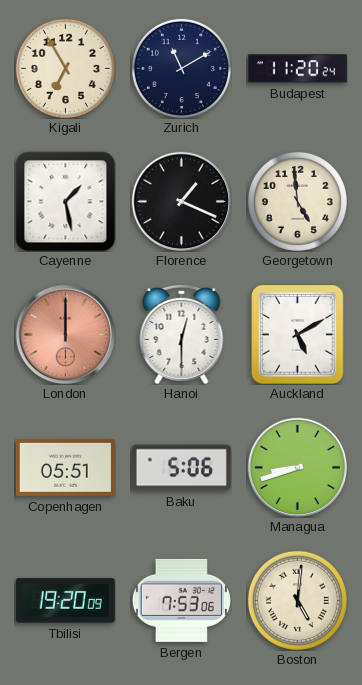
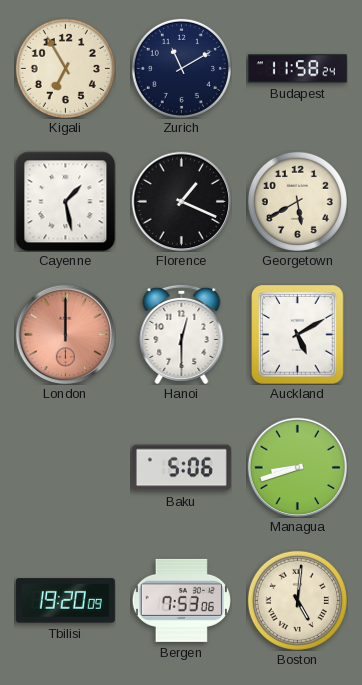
Budapest: 11:20 -> 11:58 (297, 69)
Georgetown: 4:59 -> 5:40 (297, 201)
Copenhagen: 05:51 -> none (65, 468)
